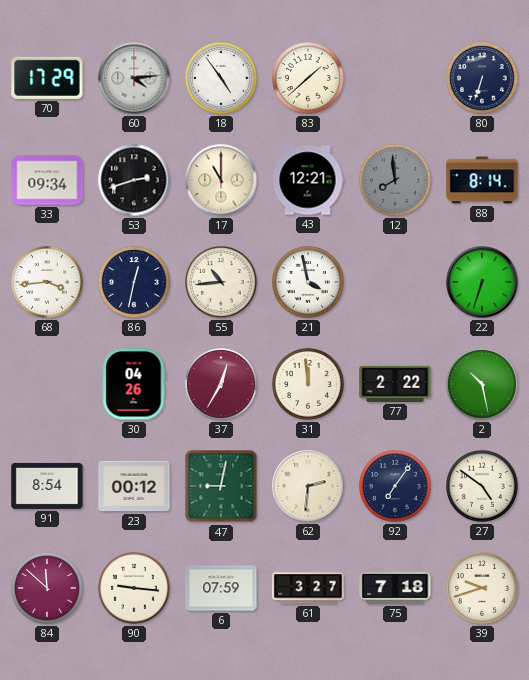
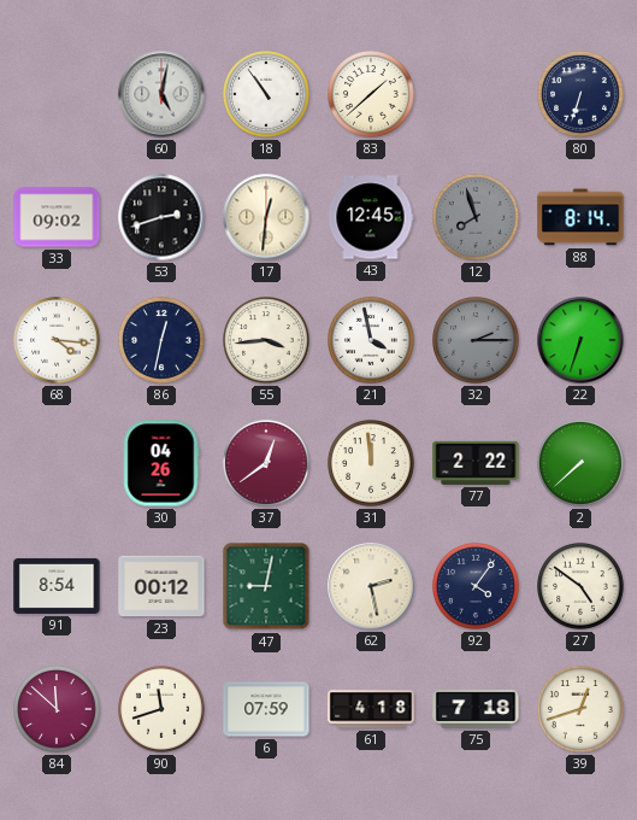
70: 17:29 -> none (47, 78)
60: 4:14 -> 5:02 (161, 94)
18: 4:54 -> 10:54 (267, 95)
33: 09:34 -> 09:02 (57, 217)
17: 11:00 -> 12:31 (266, 217)
43: 12:21 -> 12:45 (371, 217)
12: 7:59 -> 7:57 (477, 218)
68: 3:44 -> 4:16 (58, 341)
55: 10:44 -> 3:44 (267, 341)
32: none -> 2:15 (477, 341)
37: 12:35 -> 12:39 (267, 464)
2: 10:28 -> 7:38 (582, 464)
62: 2:31 -> 2:28 (371, 586)
92: 7:06 -> 4:06 (477, 587)
90: 9:16 -> 11:42 (163, 710)
61: 3:27 -> 4:18 (371, 709)
39: 9:42 -> 12:42 (582, 710)
